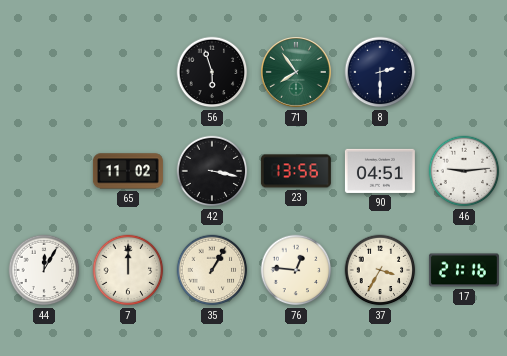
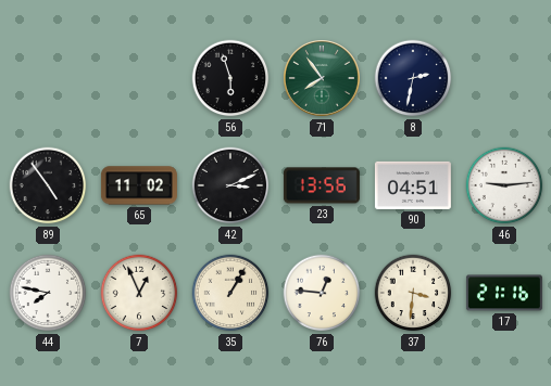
8: 2:30 -> 2:32 (413, 78)
89: none -> 4:54 (48, 185)
42: 3:17 -> 3:11 (230, 185)
44: 12:05 -> 7:47 (48, 293)
7: 12:00 -> 12:56 (139, 293)
37: 3:35 -> 3:31 (413, 293)
